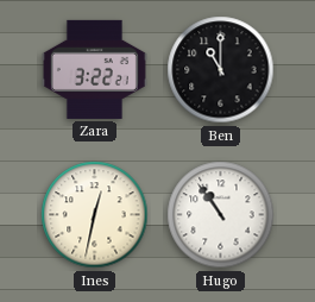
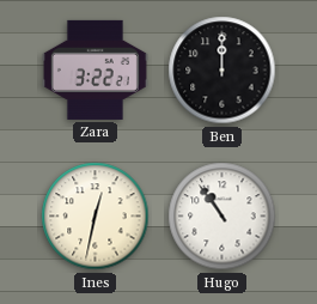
Ben: 11:00 -> 12:00 (222, 71)
